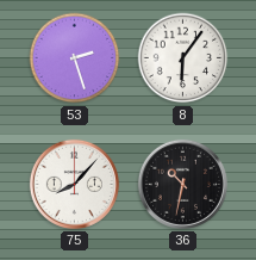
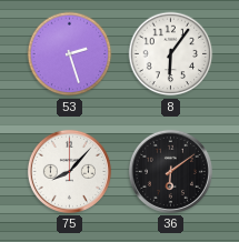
36: 10:32 -> 6:09 (170, 171)
